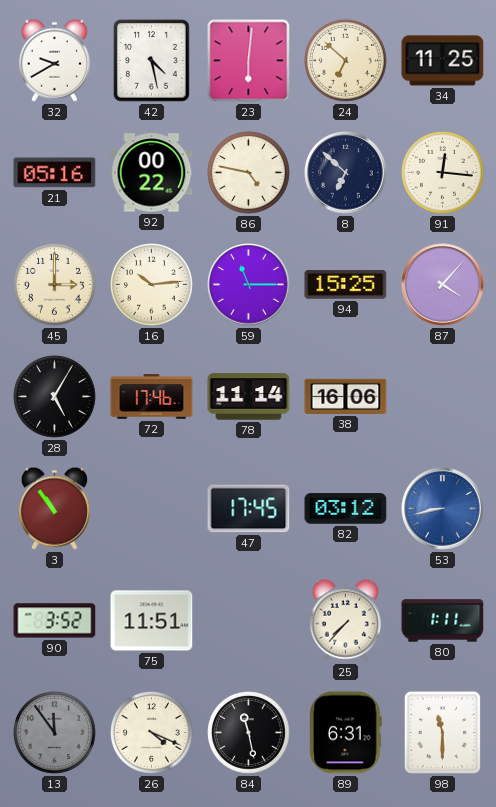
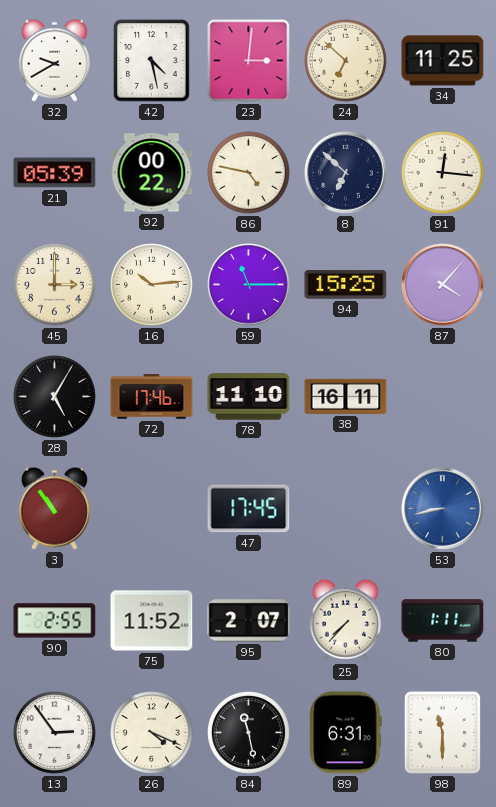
23: 6:01 -> 3:01 (249, 61)
21: 05:16 -> 05:39 (55, 173)
78: 11:14 -> 11:10 (249, 397)
38: 16:06 -> 16:11 (346, 396)
82: 03:12 -> none (346, 509)
90: 3:52 -> 2:55 (55, 621)
75: 11:51 -> 11:52 (152, 621)
95: none -> 2:07 (249, 621)
13: 11:54 -> 2:54 (55, 733)
13 dial: grey -> white (55, 733)
